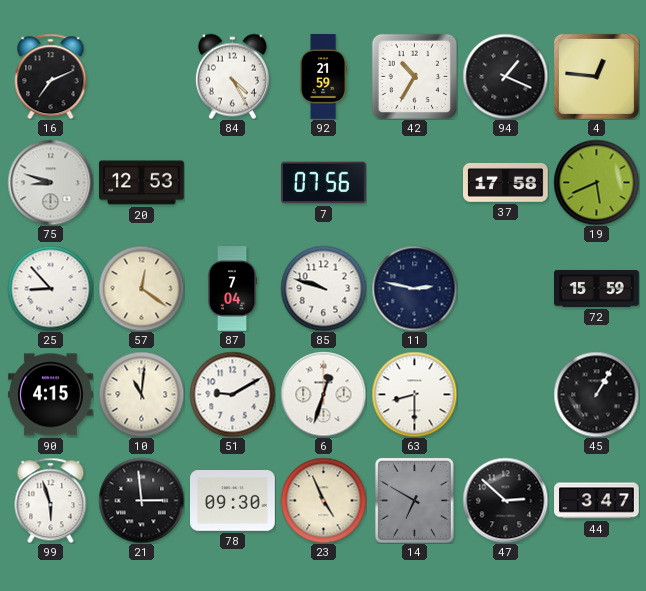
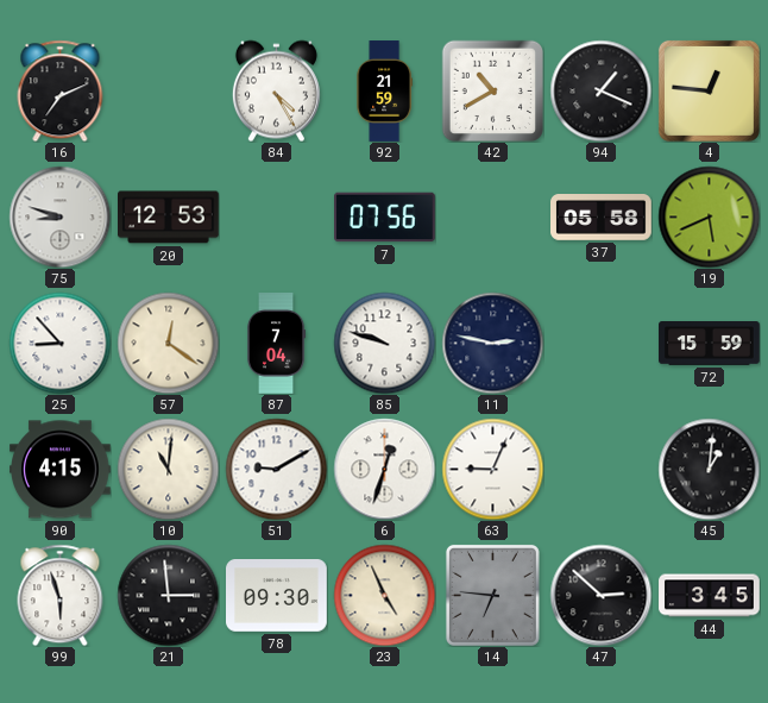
42: 10:35 -> 10:40 (492, 90)
37: 17:58 -> 05:58 (602, 218)
63: 8:30 -> 9:04 (492, 469)
45: 1:05 -> 1:01 (709, 469)
14: 6:50 -> 6:46 (492, 595)
44: 3:47 -> 3:45 (710, 596)
